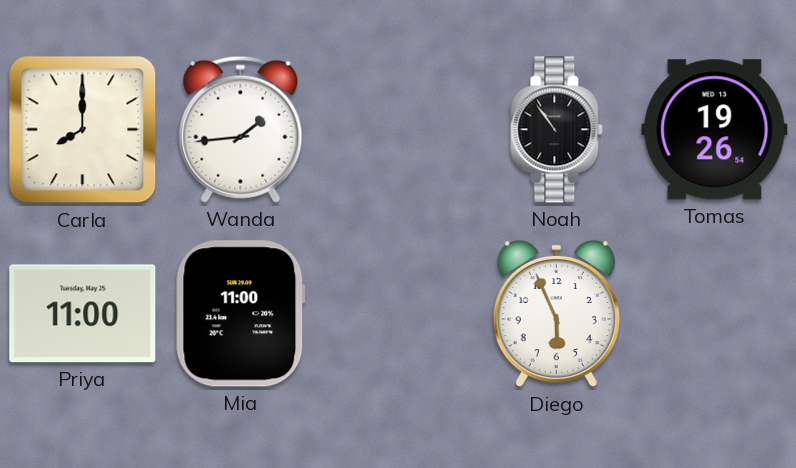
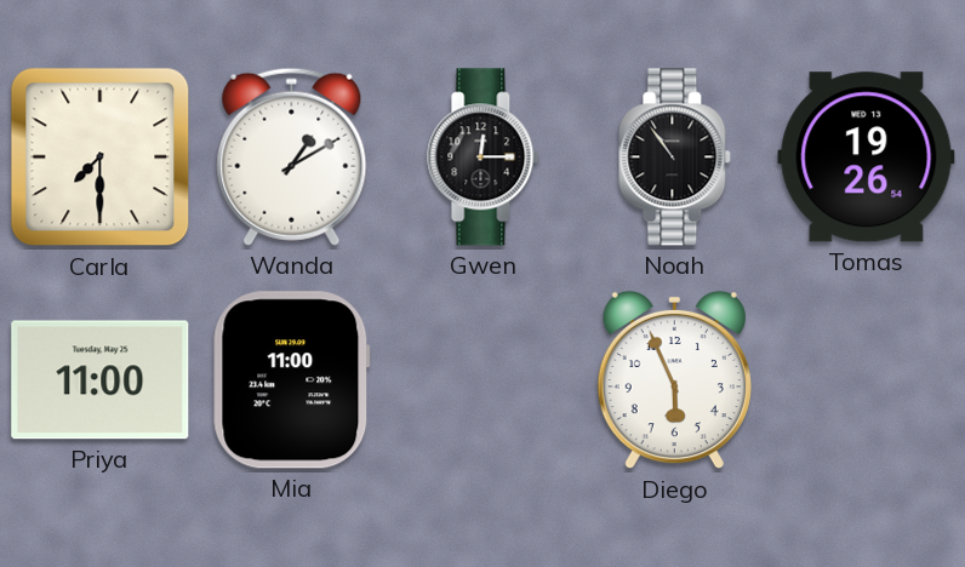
Carla: 8:00 -> 7:30 (101, 157)
Wanda: 1:44 -> 1:10 (292, 156)
Gwen: none -> 12:15 (484, 157)
